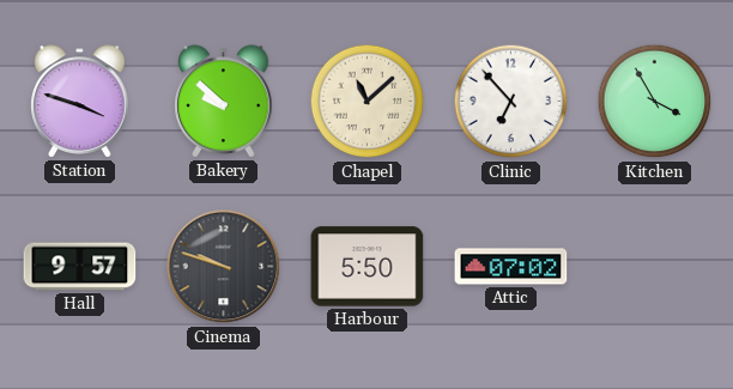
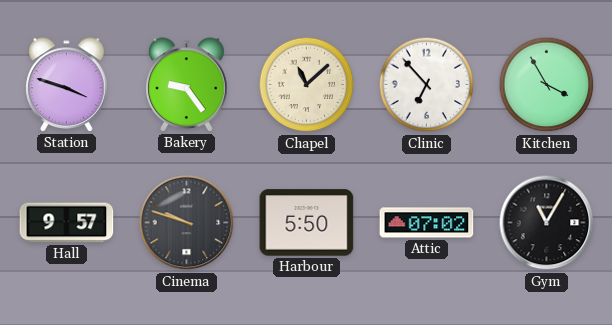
Bakery: 9:52 -> 9:24 (187, 85)
Gym: none -> 11:05 (547, 223)
